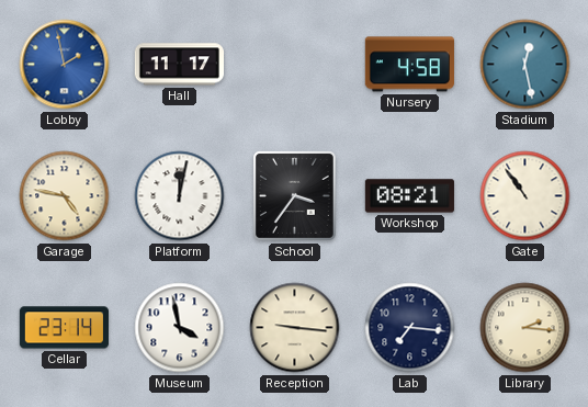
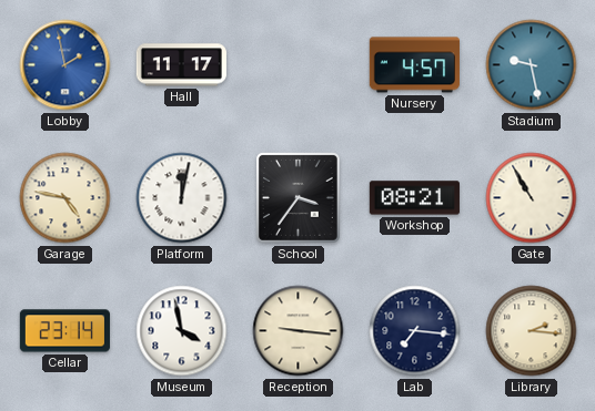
Nursery: 4:58 -> 4:57 (414, 65)
Stadium: 12:28 -> 9:28 (532, 65)
Gate: 10:54 -> 10:55 (532, 198)
